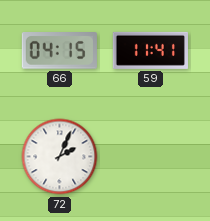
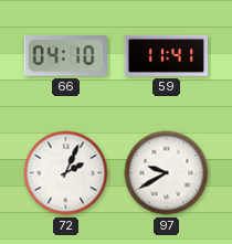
66: 04:15 -> 04:10 (65, 56)
97: none -> 9:40 (167, 173)
